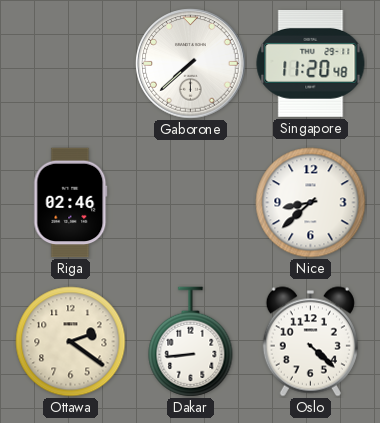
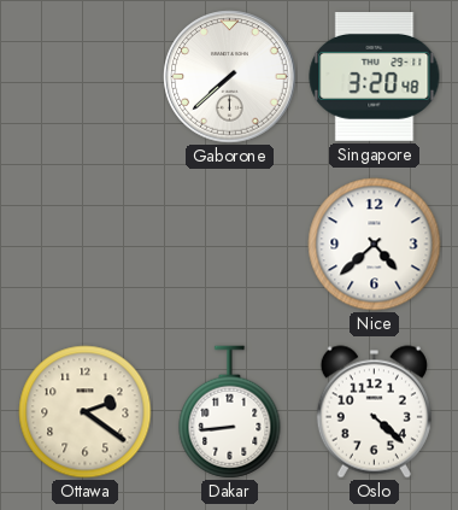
Singapore: 11:20 -> 3:20 (375, 76)
Riga: 02:46 -> none (71, 203)
Nice: 8:38 -> 4:38 (375, 245)
